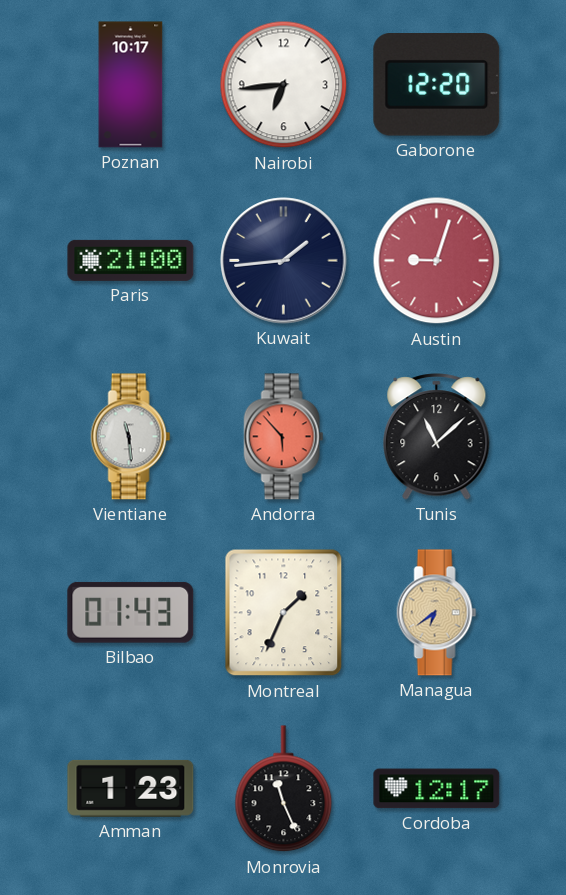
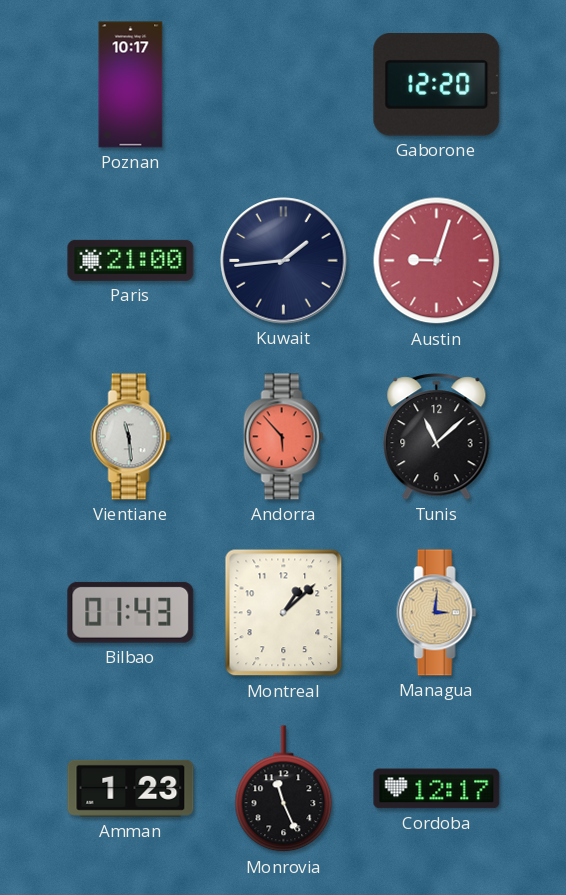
Nairobi: 6:44 -> none (284, 85)
Montreal: 1:34 -> 1:08 (284, 613)
Managua: 6:39 -> 3:01 (437, 613)
